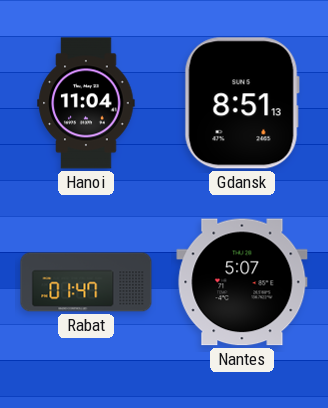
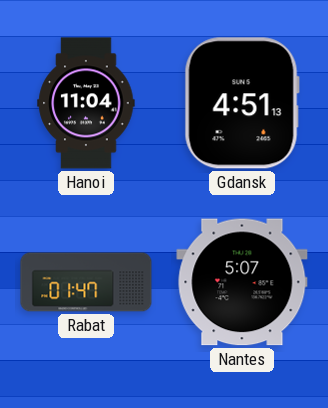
Gdansk: 8:51 -> 4:51 (242, 103)
